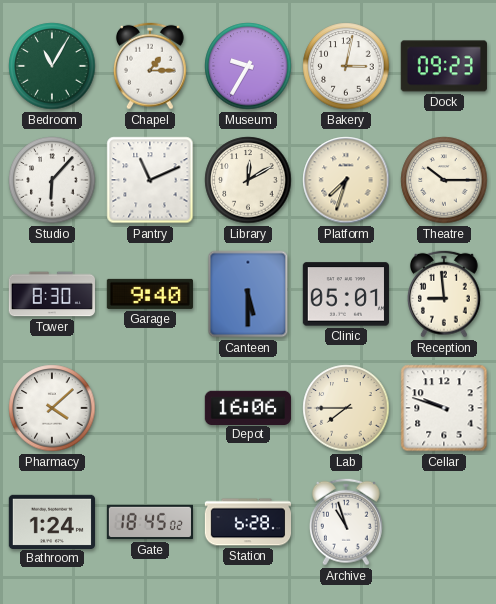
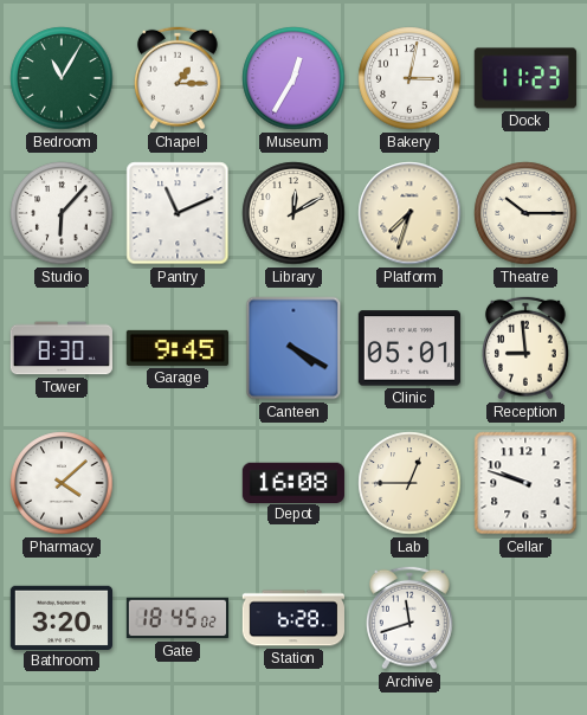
Museum: 9:35 -> 12:35 (293, 78)
Dock: 09:23 -> 11:23 (525, 78)
Garage: 9:40 -> 9:45 (178, 348)
Canteen: 5:30 -> 4:20 (293, 348)
Depot: 16:06 -> 16:08 (293, 482)
Lab: 7:45 -> 12:45 (409, 483)
Bathroom: 1:24 -> 3:20 (60, 617)
Archive: 10:57 -> 11:42 (409, 618)
